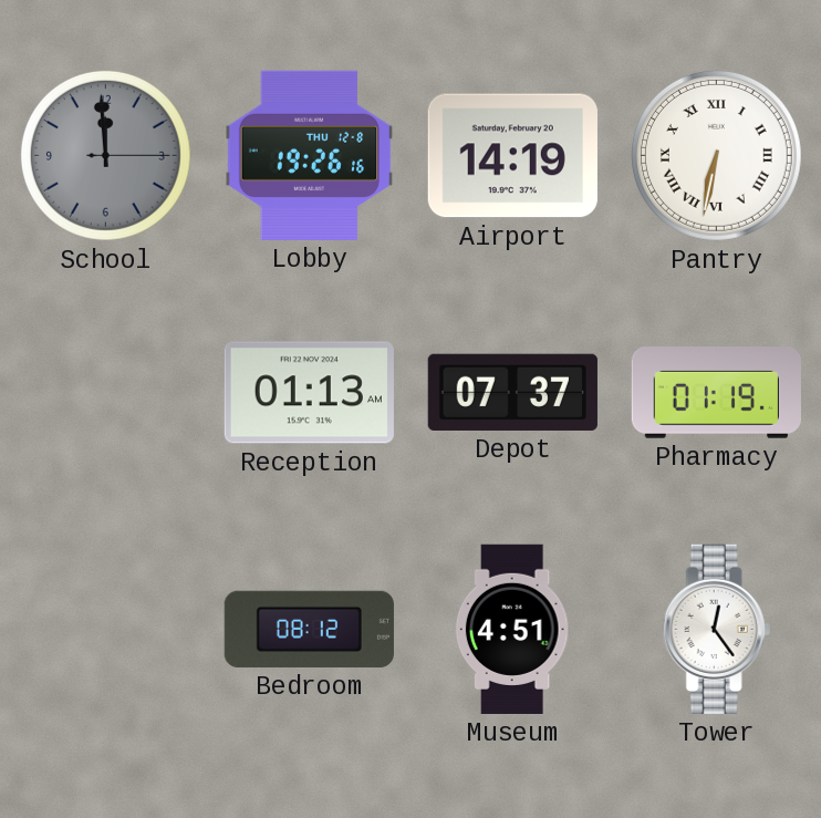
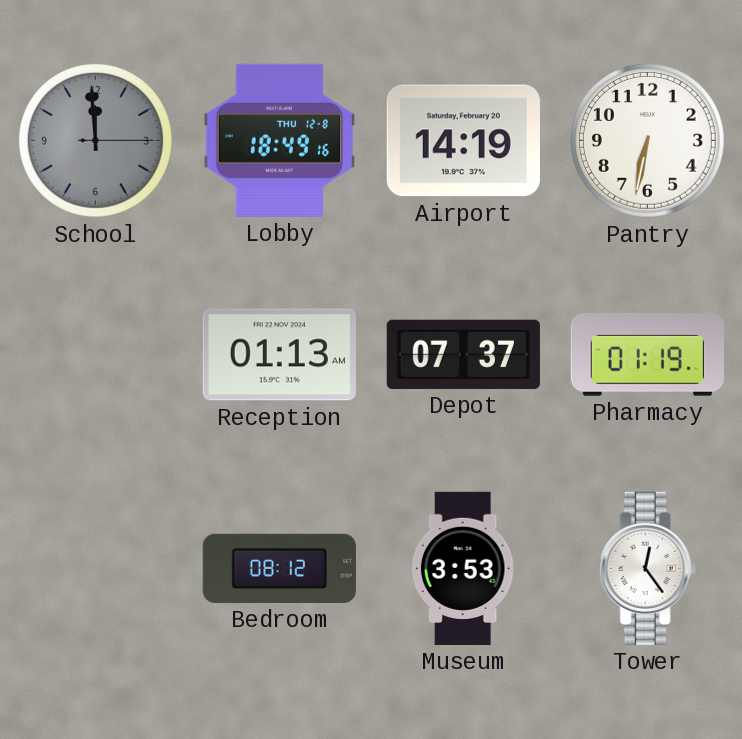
Lobby: 19:26 -> 18:49 (280, 140)
Pantry numerals: Roman -> Arabic (647, 140)
Museum: 4:51 -> 3:53 (463, 568)
